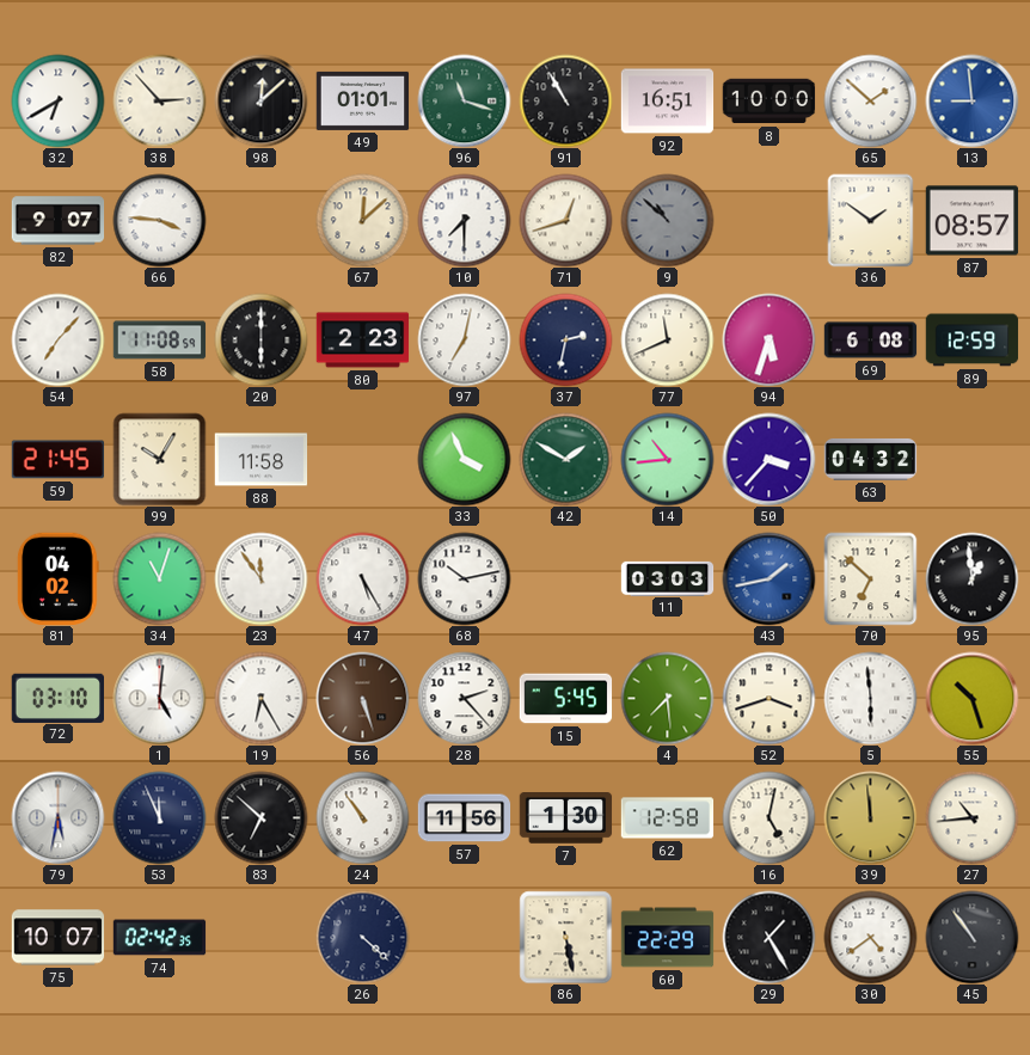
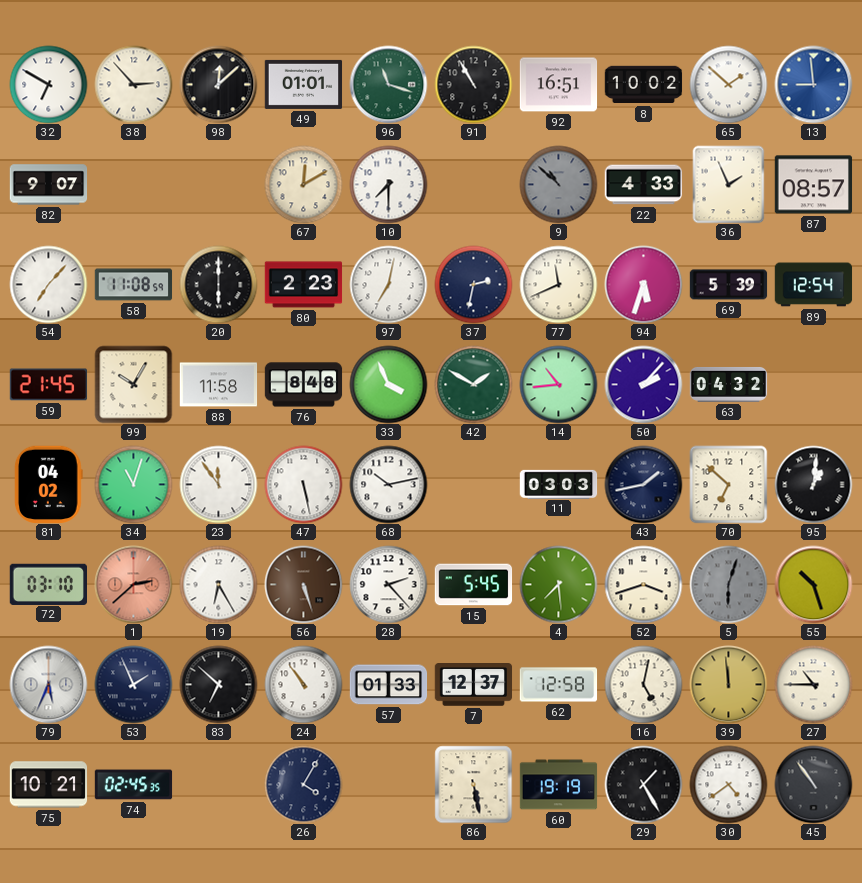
32: 6:40 -> 6:50 (48, 84)
8: 10:00 -> 10:02 (643, 85)
66: 3:46 -> none (159, 220)
67: 12:08 -> 12:10 (303, 184)
71: 12:42 -> none (565, 220)
22: none -> 4:33 (643, 185)
36: 1:51 -> 1:56 (729, 184)
69: 6:08 -> 5:39 (728, 285)
89: 12:59 -> 12:54 (813, 285)
76: none -> 8:48 (303, 385)
50: 3:37 -> 2:07 (643, 384)
47: 5:25 -> 5:28 (303, 484)
43 dial: blue -> navy (643, 484)
95: 12:59 -> 1:01 (813, 484)
1: 5:01 -> 2:38 (133, 584)
1 dial: white -> salmon (133, 584)
5: 5:59 -> 6:03 (728, 584)
5 dial: white -> grey (728, 584)
79: 5:32 -> 5:34 (48, 684)
53: 11:56 -> 1:56 (133, 684)
57: 11:56 -> 01:33 (388, 685)
7: 1:30 -> 12:37 (473, 685)
27: 10:44 -> 10:45 (813, 684)
75: 10:07 -> 10:21 (48, 785)
74: 02:42 -> 02:45 (133, 785)
26: 4:22 -> 4:05 (303, 784)
60: 22:29 -> 19:19 (558, 785)
